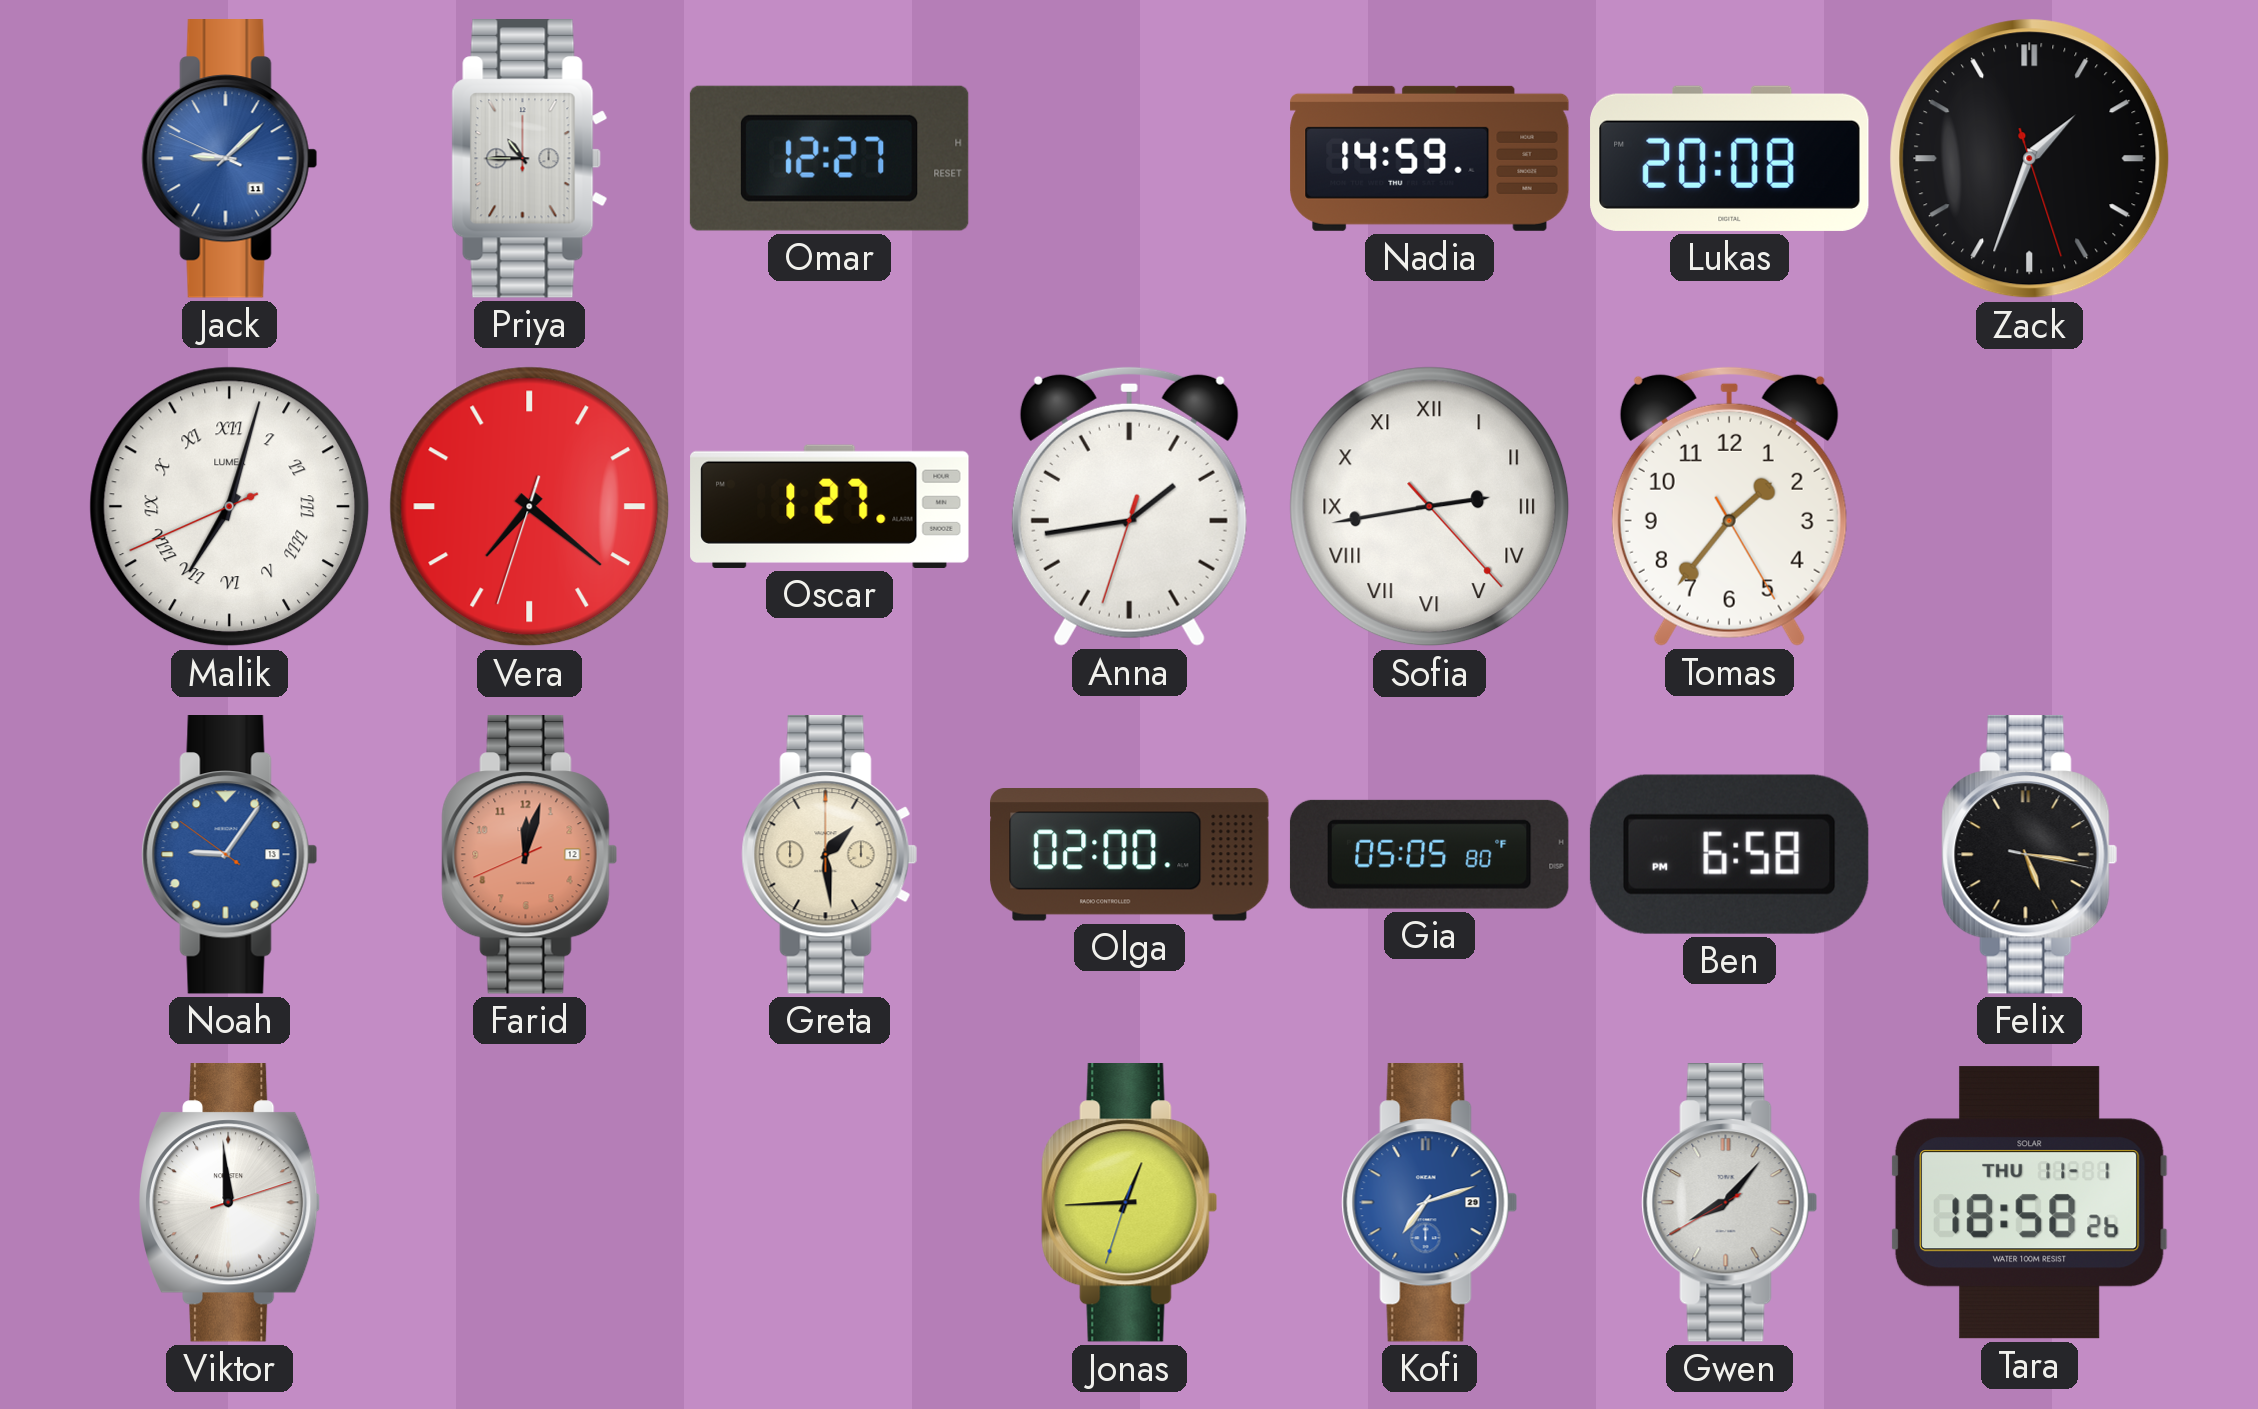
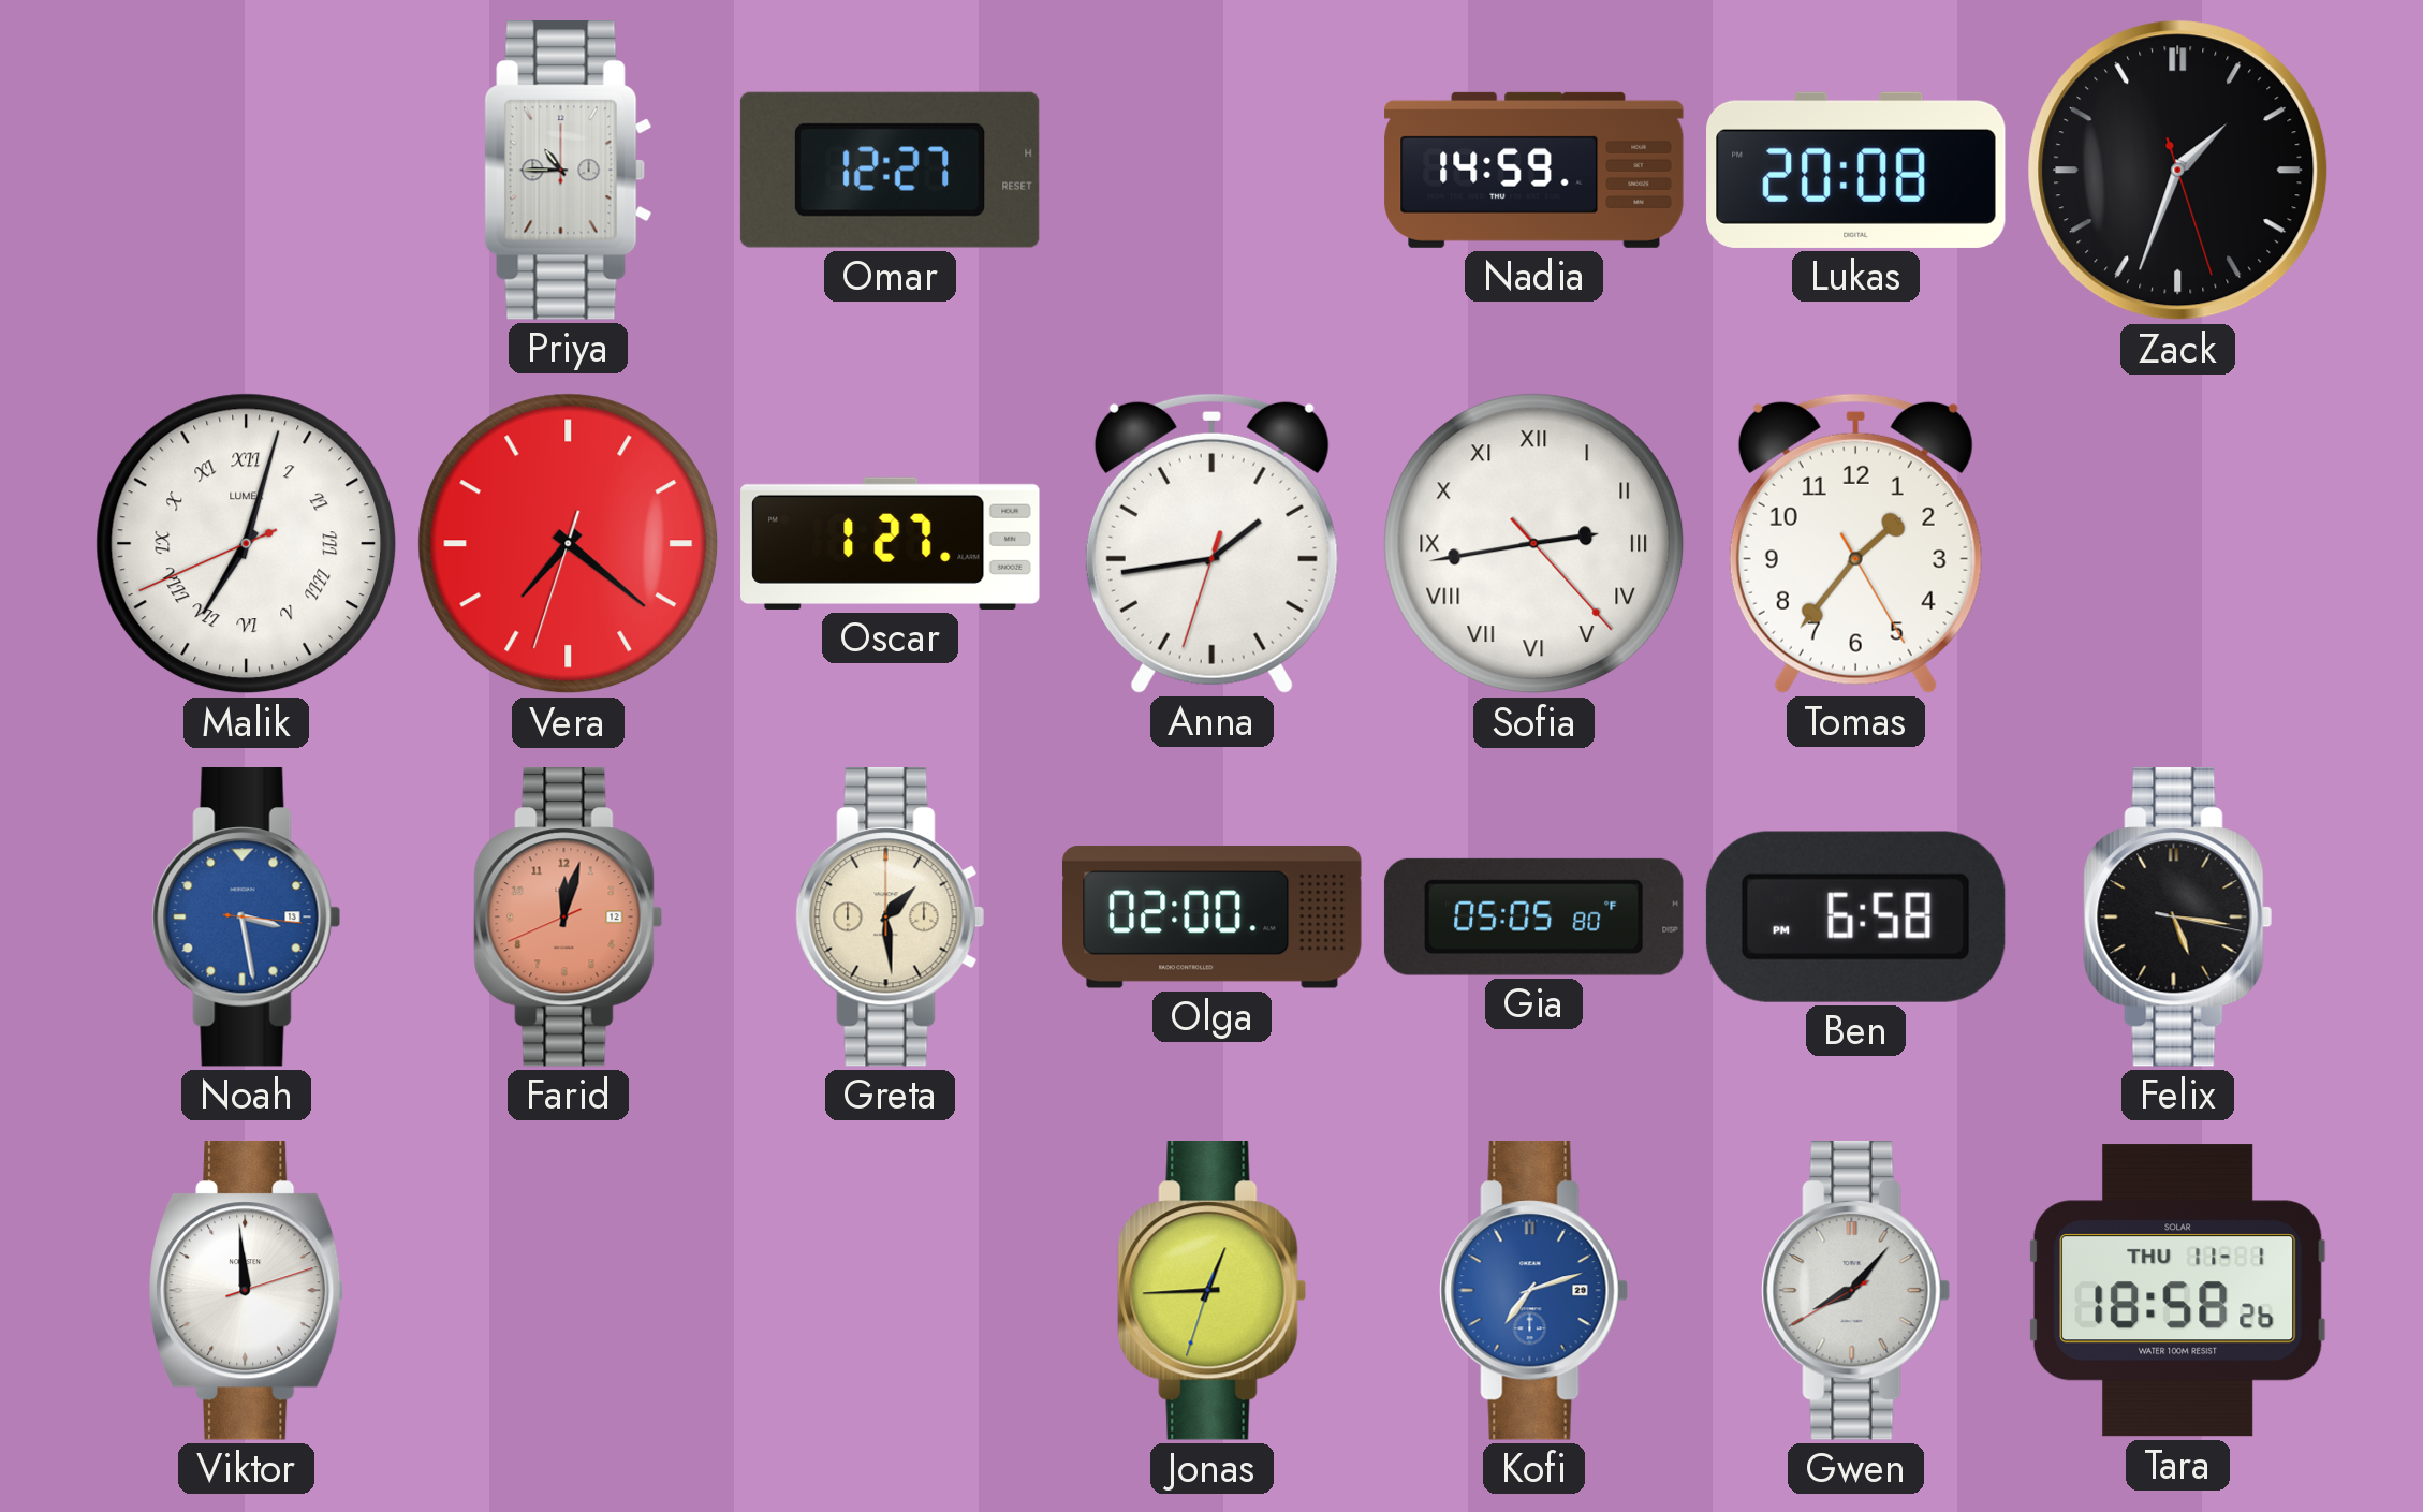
Jack: 9:07 -> none (230, 159)
Noah: 9:05 -> 3:28 (247, 918)
